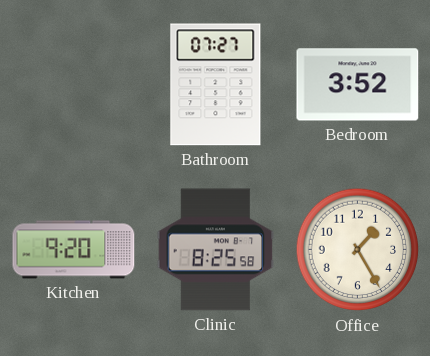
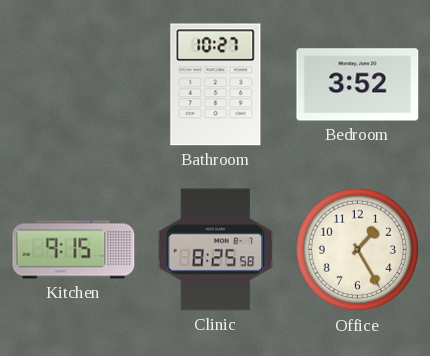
Bathroom: 07:27 -> 10:27 (216, 85)
Kitchen: 9:20 -> 9:15 (74, 250)
